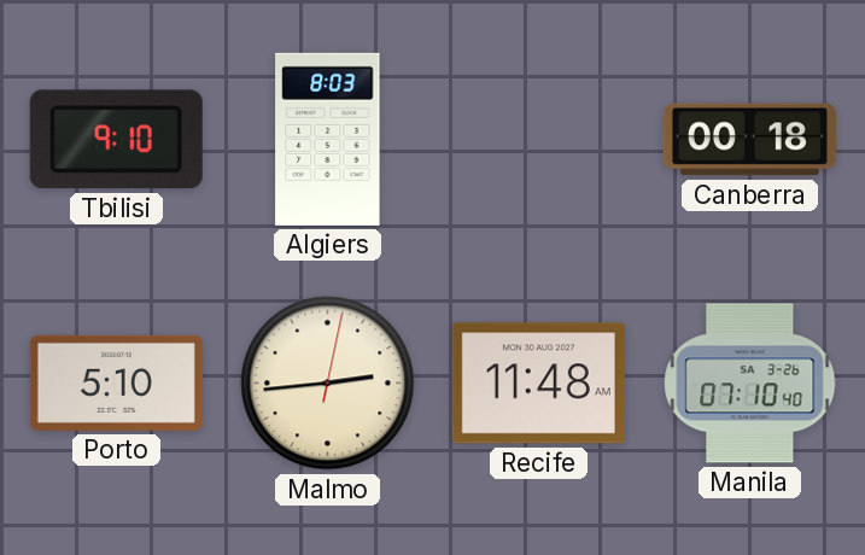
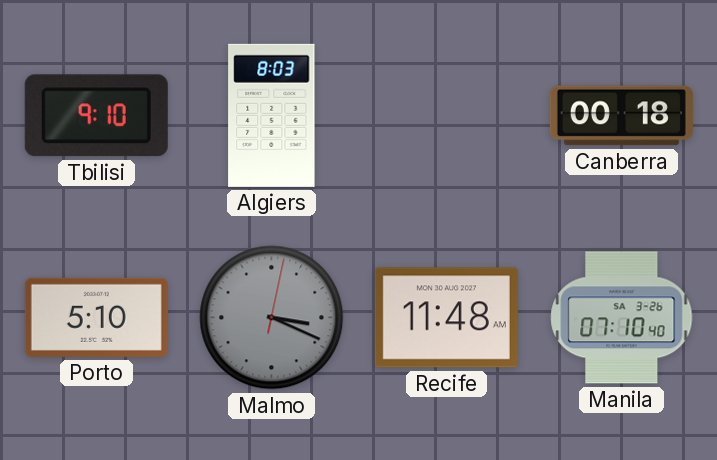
Malmo: 2:44 -> 3:19 (272, 318)
Malmo dial: cream -> grey (272, 318)
